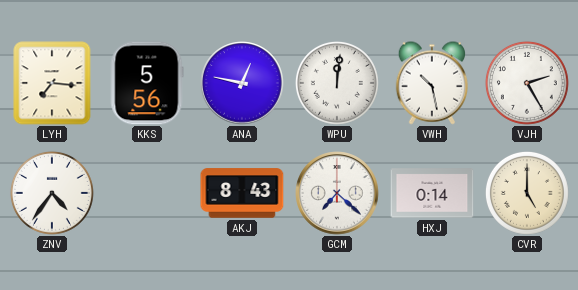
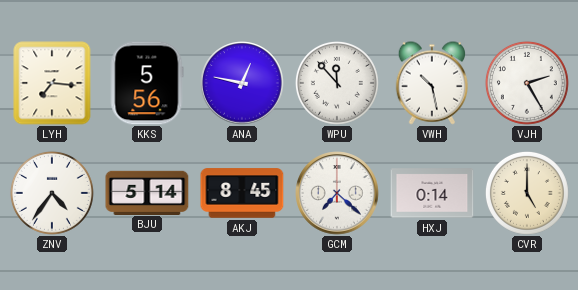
WPU: 12:01 -> 11:53 (337, 83)
BJU: none -> 5:14 (147, 192)
AKJ: 8:43 -> 8:45 (242, 193)
